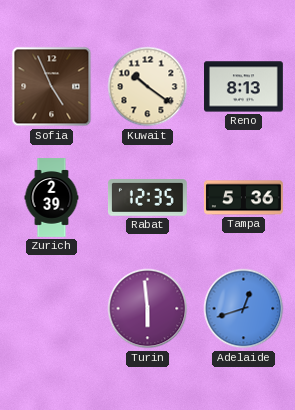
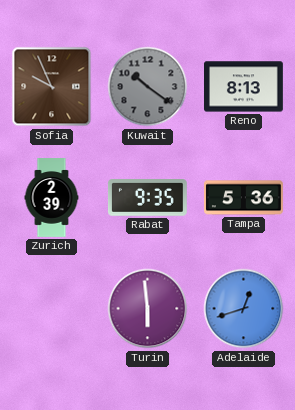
Sofia: 4:56 -> 9:56 (52, 87)
Kuwait dial: cream -> grey (148, 87)
Rabat: 12:35 -> 9:35 (147, 198)
